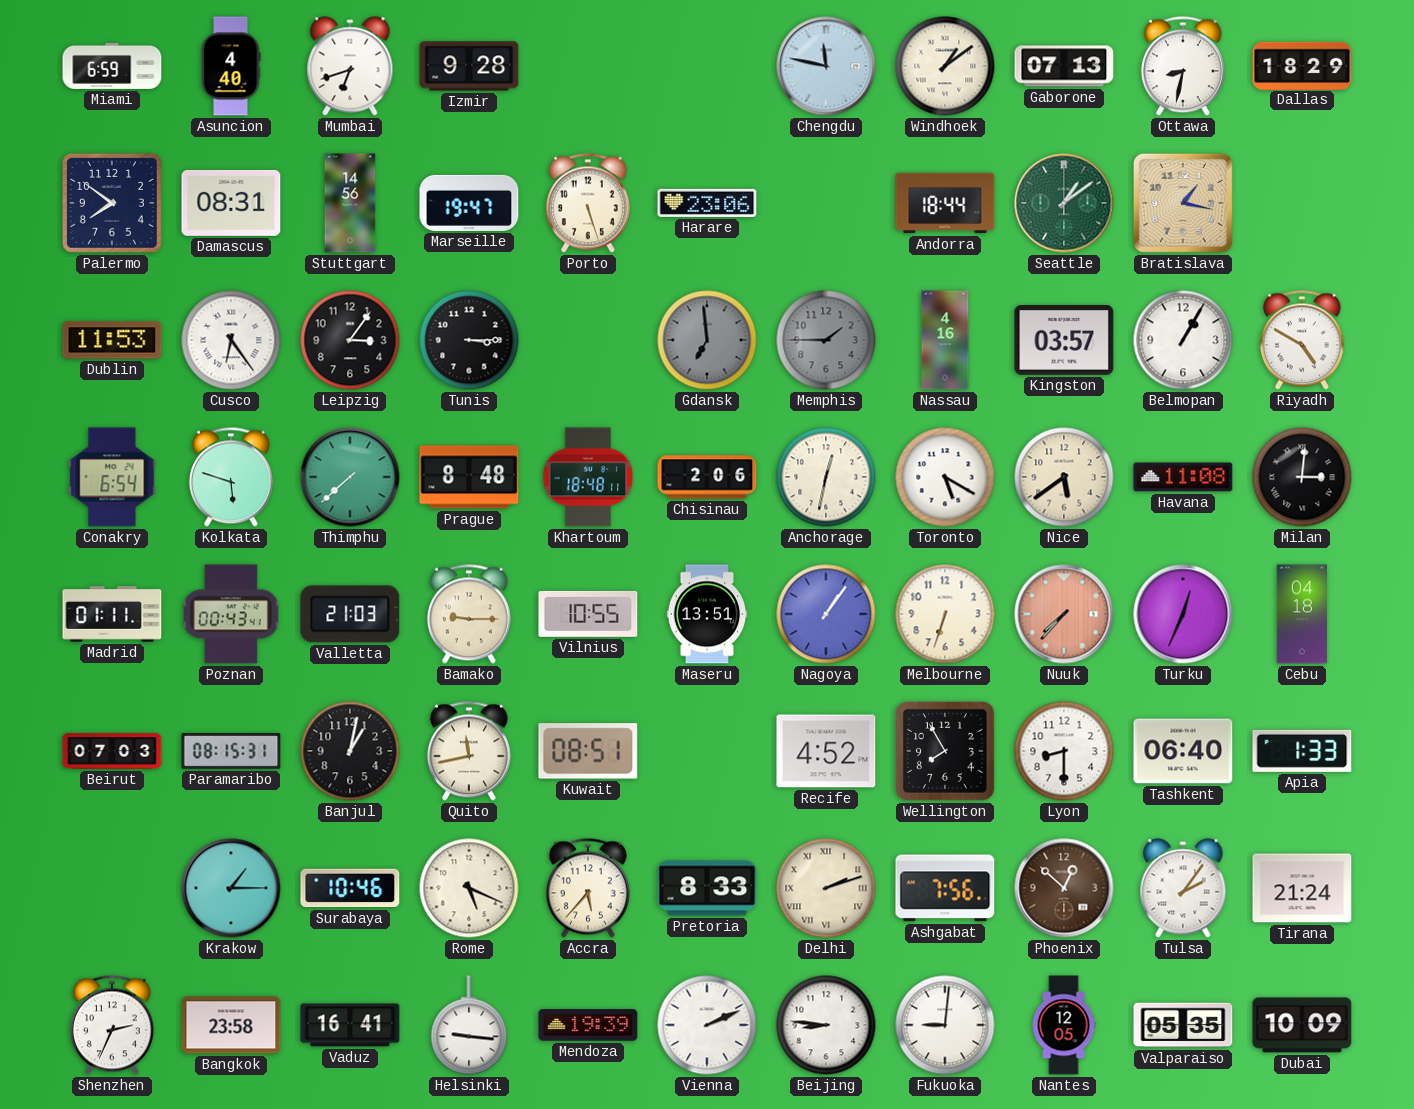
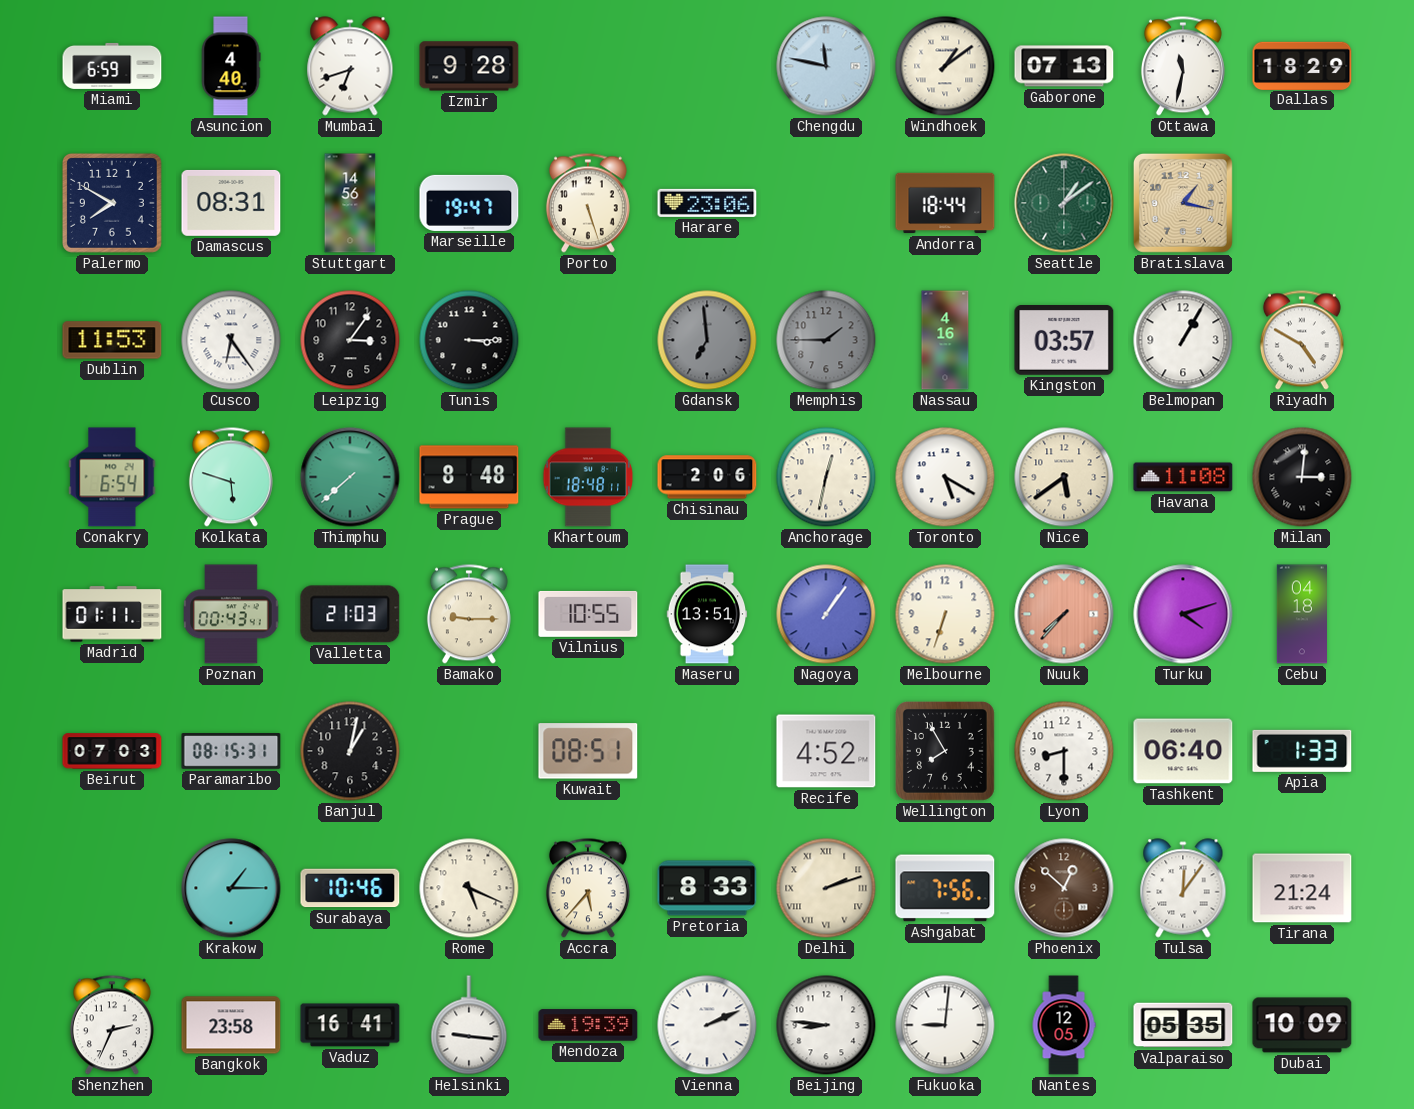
Ottawa: 8:32 -> 11:32 (1183, 66)
Palermo: 7:51 -> 7:50 (112, 203)
Turku: 12:34 -> 4:12 (1183, 614)
Quito: 11:43 -> none (469, 751)
Tulsa: 2:06 -> 12:06 (1183, 888)
